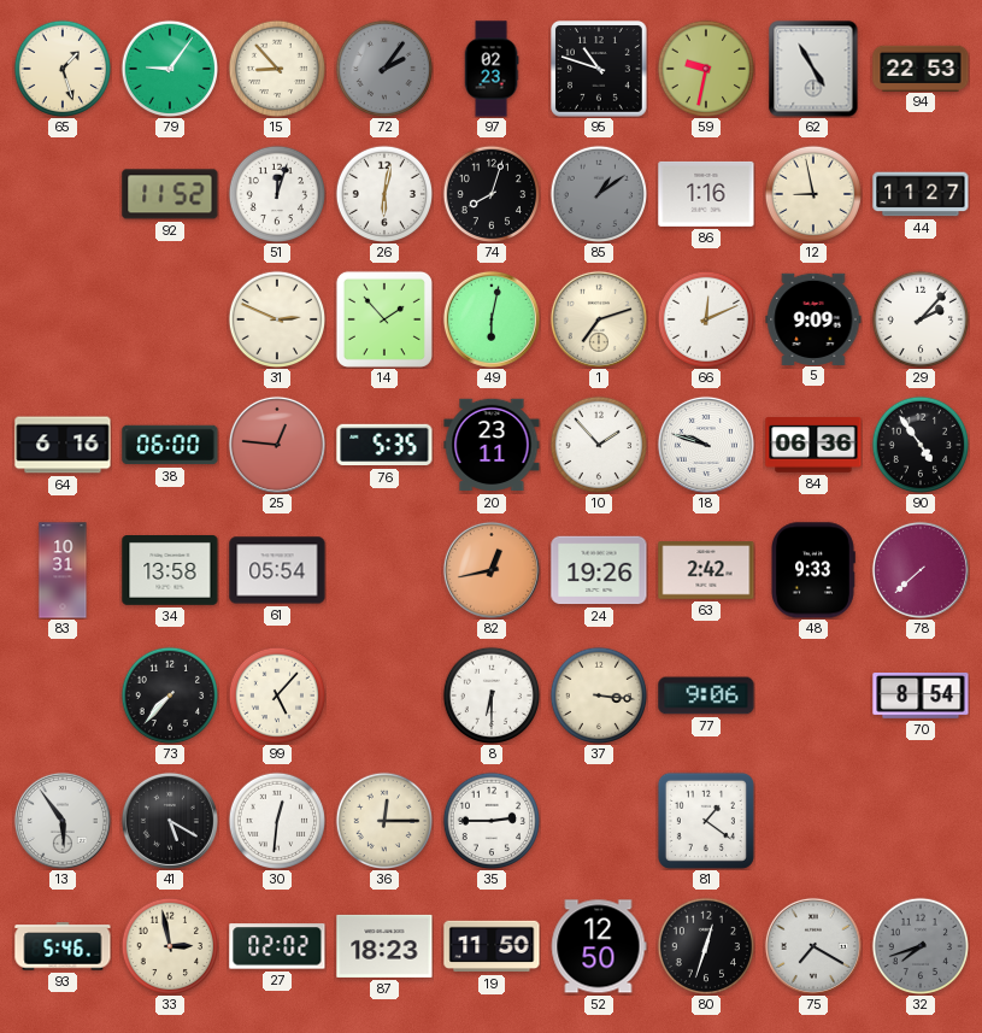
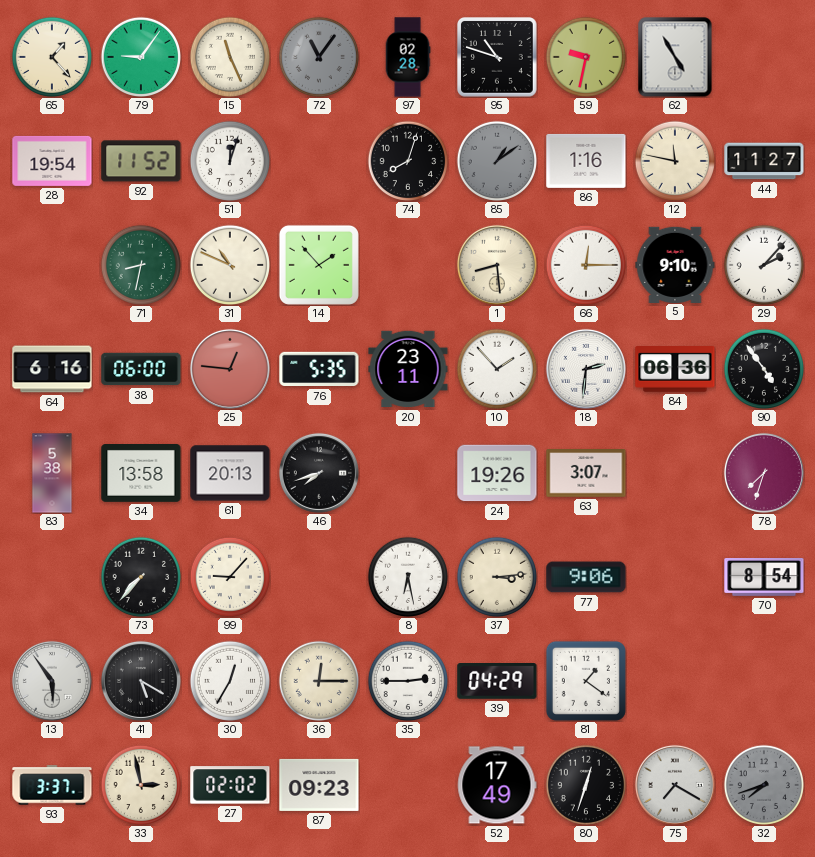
65: 1:27 -> 1:23 (52, 57)
15: 8:53 -> 11:26 (230, 57)
72: 2:06 -> 11:06 (319, 57)
97: 02:23 -> 02:28 (408, 57)
94: 22:53 -> none (921, 68)
28: none -> 19:54 (52, 161)
26: 6:02 -> none (384, 194)
12: 8:58 -> 11:47 (675, 161)
71: none -> 8:32 (141, 265)
31: 2:49 -> 10:49 (230, 265)
49: 6:02 -> none (492, 319)
1: 7:12 -> 8:29 (497, 265)
66: 12:11 -> 12:15 (586, 265)
5: 9:09 -> 9:10 (675, 264)
18: 9:48 -> 2:31 (586, 369)
83: 10:31 -> 5:38 (52, 473)
61: 05:54 -> 20:13 (230, 473)
46: none -> 7:42 (319, 473)
82: 12:43 -> none (492, 570)
63: 2:42 -> 3:07 (586, 474)
48: 9:33 -> none (813, 570)
78: 7:38 -> 7:33 (764, 473)
99: 5:07 -> 9:07 (230, 577)
8: 6:30 -> 6:28 (408, 577)
37: 3:16 -> 3:14 (497, 577)
30: 12:31 -> 12:35 (230, 681)
39: none -> 04:29 (497, 682)
93: 5:46 -> 3:37 (52, 785)
87: 18:23 -> 09:23 (319, 785)
19: 11:50 -> none (492, 946)
52: 12:50 -> 17:49 (497, 785)
